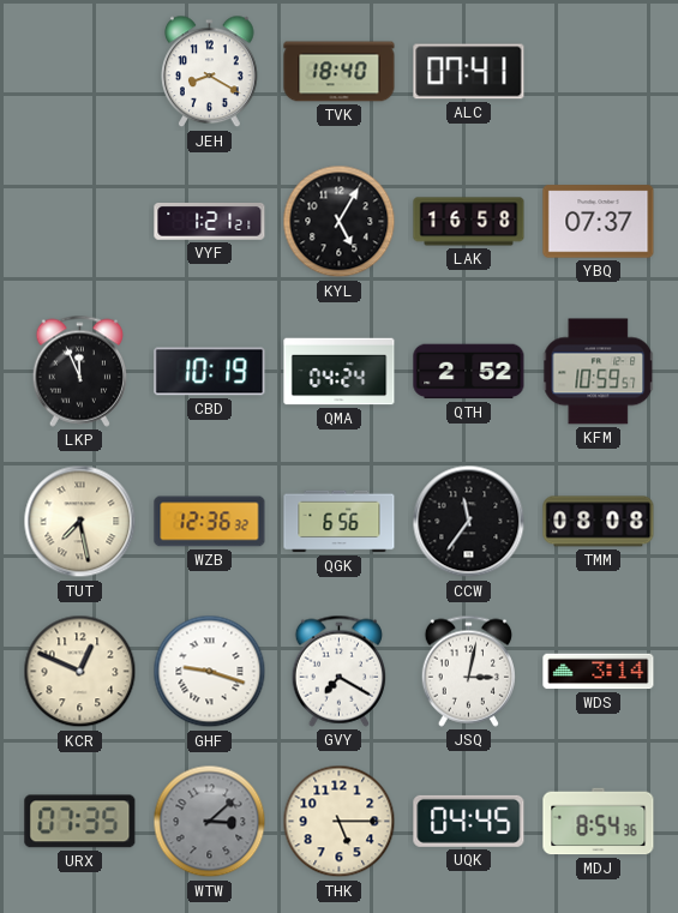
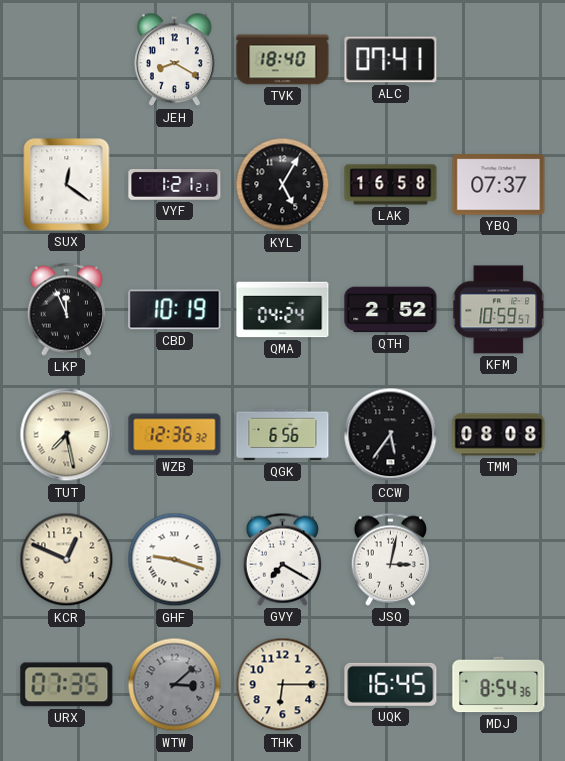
SUX: none -> 12:21 (67, 185)
CCW: 11:36 -> 5:36 (391, 435)
WDS: 3:14 -> none (599, 672)
THK: 5:15 -> 6:15 (283, 685)
UQK: 04:45 -> 16:45 (391, 684)
